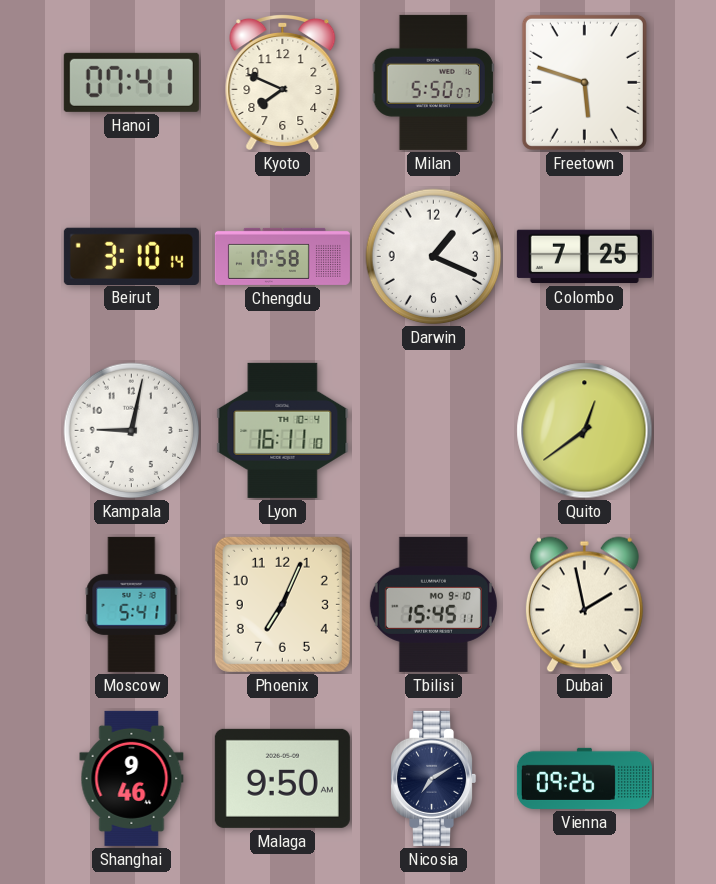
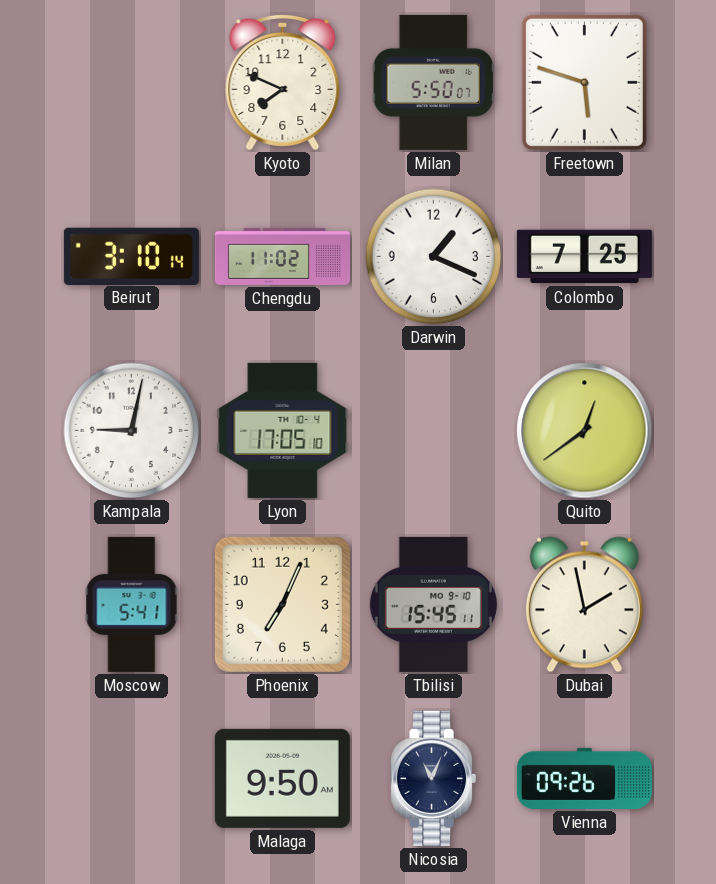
Hanoi: 07:41 -> none (131, 82)
Chengdu: 10:58 -> 11:02 (282, 256)
Lyon: 16:11 -> 17:05 (283, 430)
Shanghai: 9:46 -> none (132, 778)
Nicosia: 7:10 -> 11:04 (434, 778)
